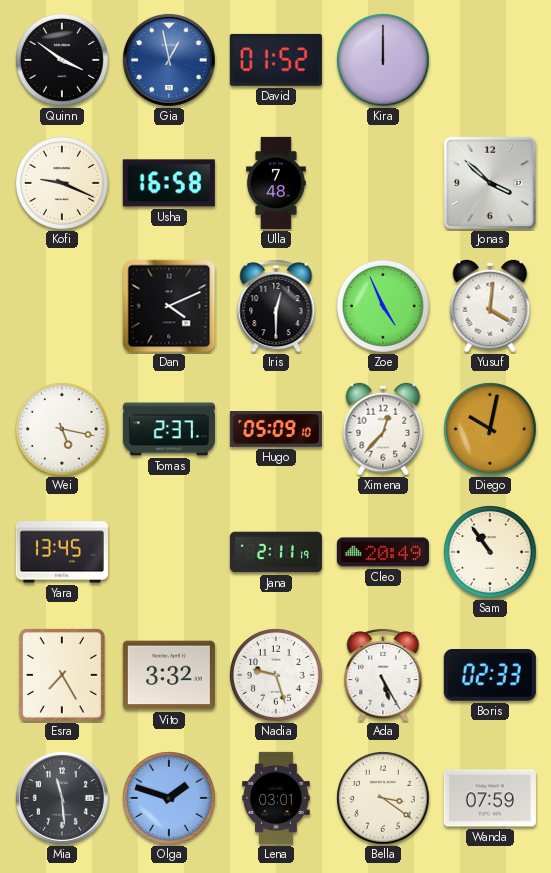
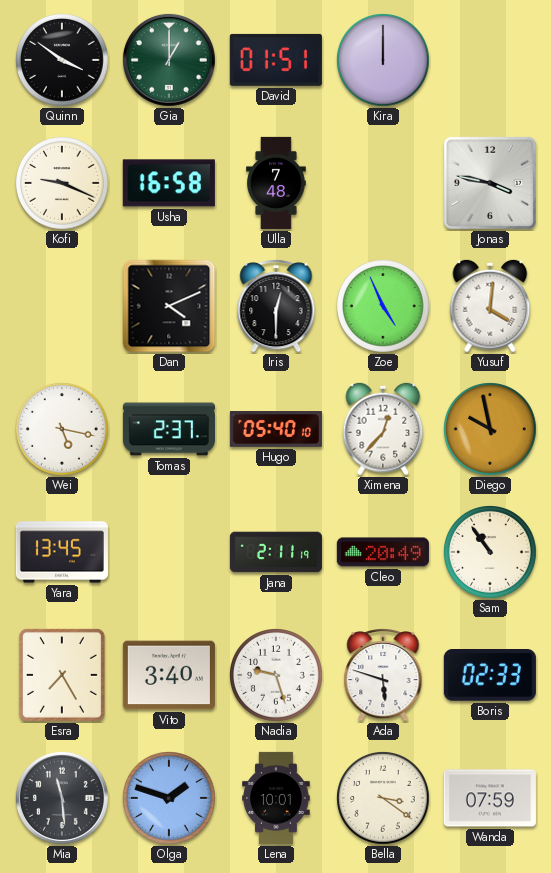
Gia: 12:58 -> 1:00 (169, 60)
Gia dial: blue -> green (169, 60)
David: 01:52 -> 01:51 (276, 60)
Jonas: 3:52 -> 3:47 (490, 183)
Hugo: 05:09 -> 05:40 (276, 430)
Diego: 10:02 -> 9:58 (491, 430)
Vito: 3:32 -> 3:40 (169, 675)
Ada: 5:25 -> 5:48 (383, 675)
Lena: 03:01 -> 10:01 (276, 798)
